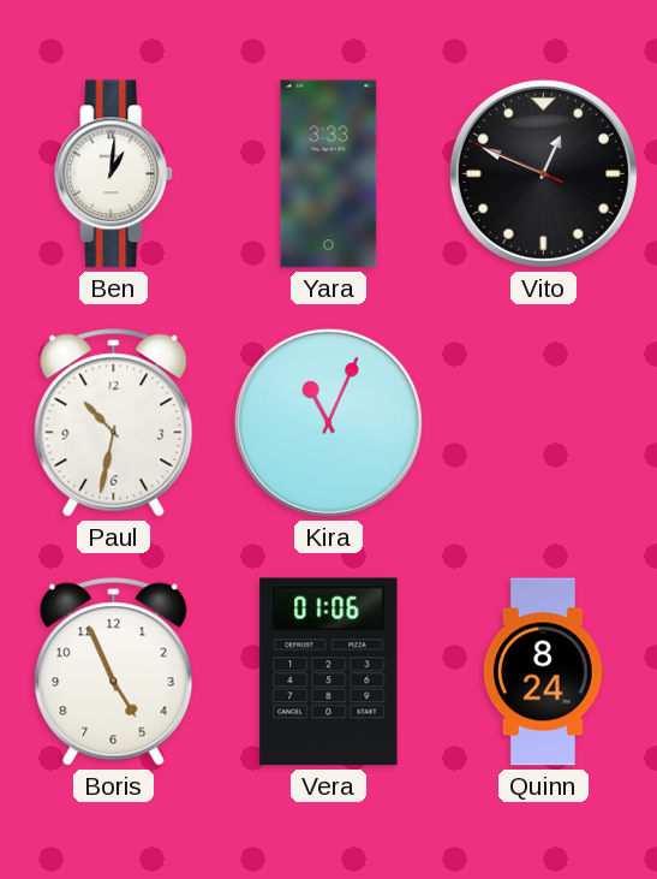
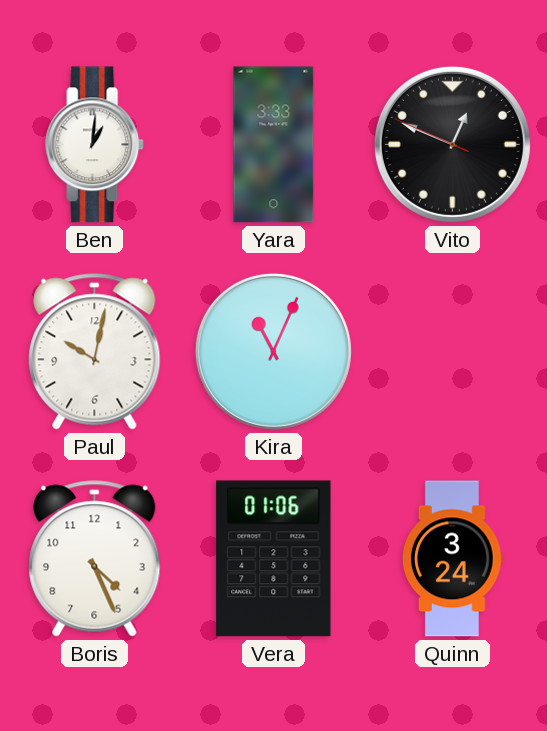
Paul: 10:32 -> 10:02 (95, 352)
Boris: 4:56 -> 4:26 (95, 559)
Quinn: 8:24 -> 3:24 (453, 559)
